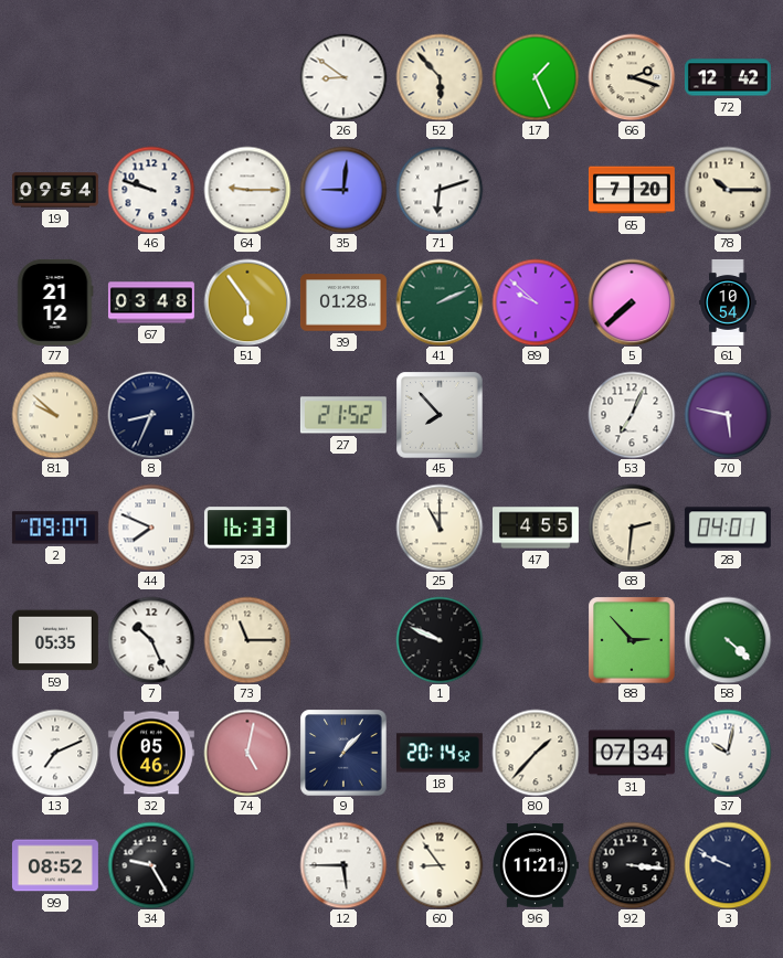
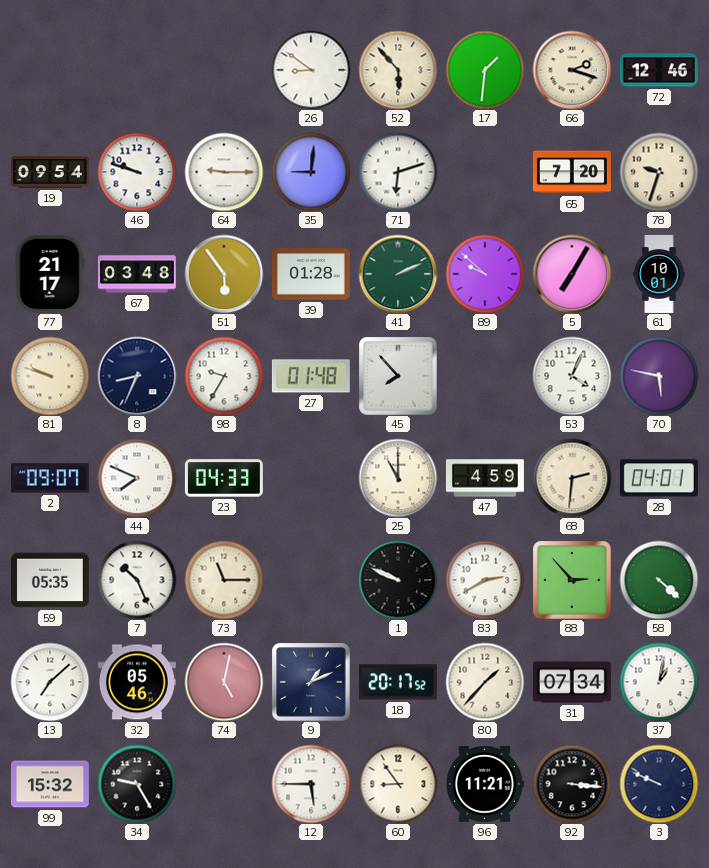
17: 1:26 -> 1:31 (485, 70)
72: 12:42 -> 12:46 (659, 70)
78: 10:15 -> 9:33 (659, 172)
77: 21:12 -> 21:17 (50, 274)
5: 7:38 -> 7:05 (572, 274)
61: 10:54 -> 10:01 (659, 274)
81: 9:52 -> 9:48 (50, 376)
98: none -> 9:35 (224, 376)
27: 21:52 -> 01:48 (311, 376)
53: 7:04 -> 4:04 (572, 376)
23: 16:33 -> 04:33 (224, 478)
47: 4:55 -> 4:59 (485, 478)
83: none -> 2:40 (485, 580)
13: 7:11 -> 7:08 (50, 682)
9: 1:07 -> 1:11 (311, 682)
18: 20:14 -> 20:17 (398, 682)
37: 10:02 -> 1:02 (659, 682)
99: 08:52 -> 15:32 (50, 784)
